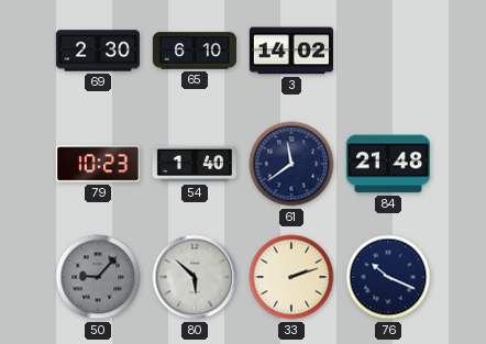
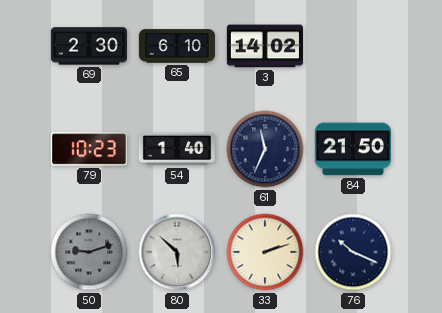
61: 11:39 -> 11:34 (265, 149)
84: 21:48 -> 21:50 (353, 149)
50: 9:07 -> 9:12 (89, 252)
